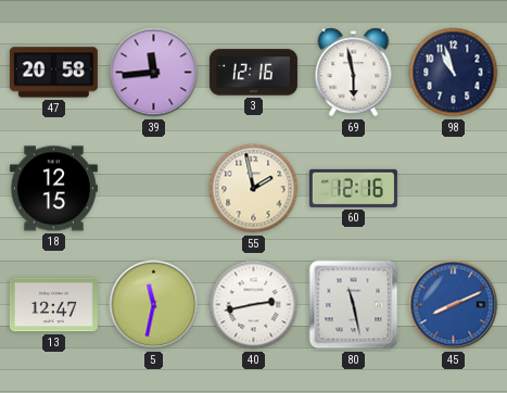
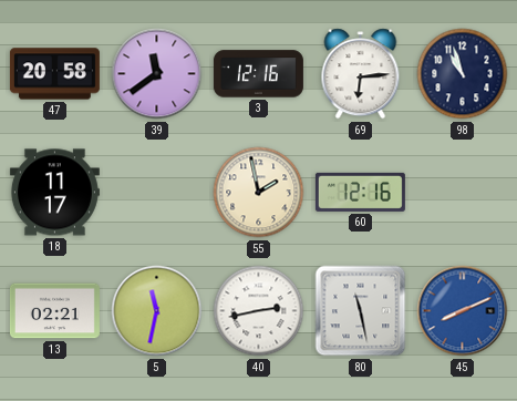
39: 11:44 -> 11:39 (157, 74)
69: 5:58 -> 6:14 (361, 74)
18: 12:15 -> 11:17 (54, 193)
13: 12:47 -> 02:21 (54, 311)
